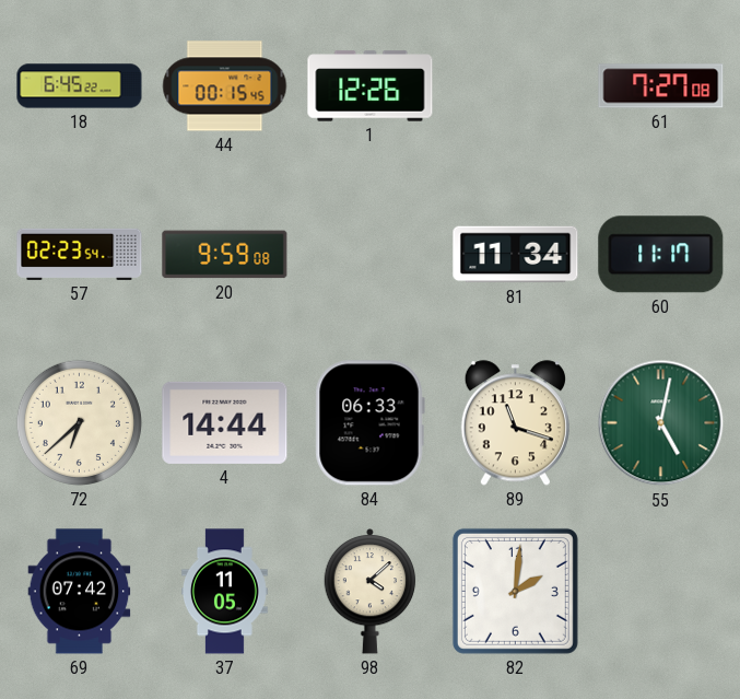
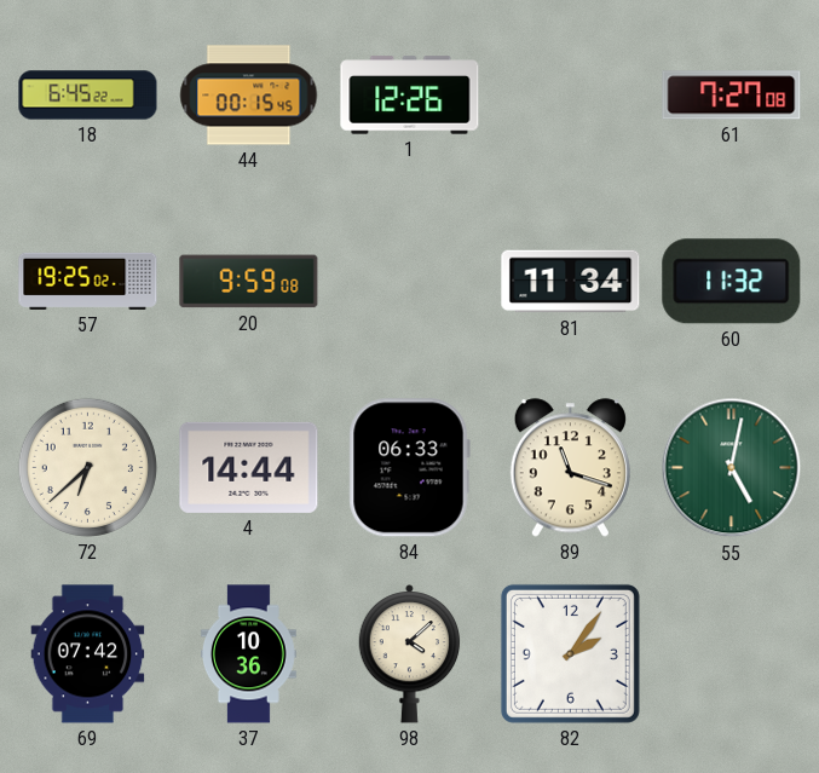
57: 02:23 -> 19:25 (88, 281)
60: 11:17 -> 11:32 (732, 282)
37: 11:05 -> 10:36 (248, 654)
82: 2:01 -> 2:06 (570, 653)
